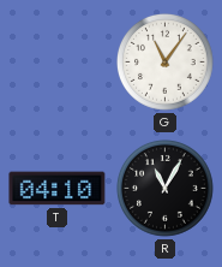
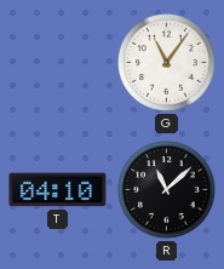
R: 11:05 -> 11:08 (167, 190)
